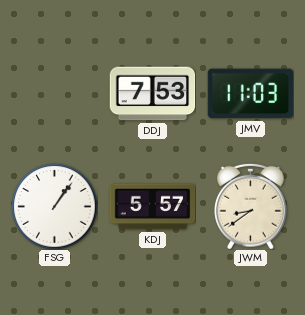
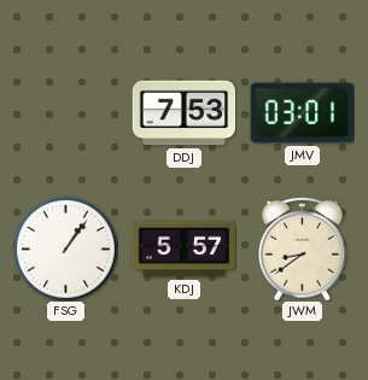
JMV: 11:03 -> 03:01 (302, 113)
